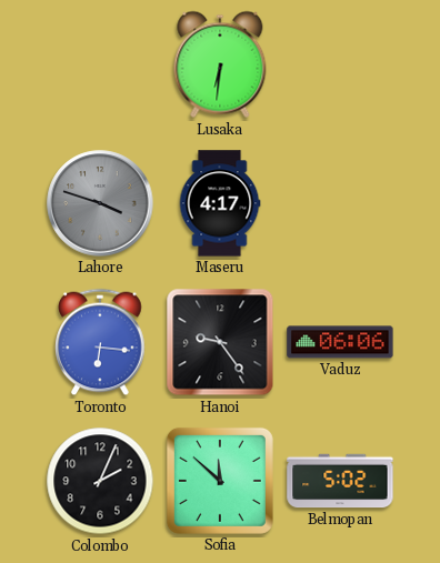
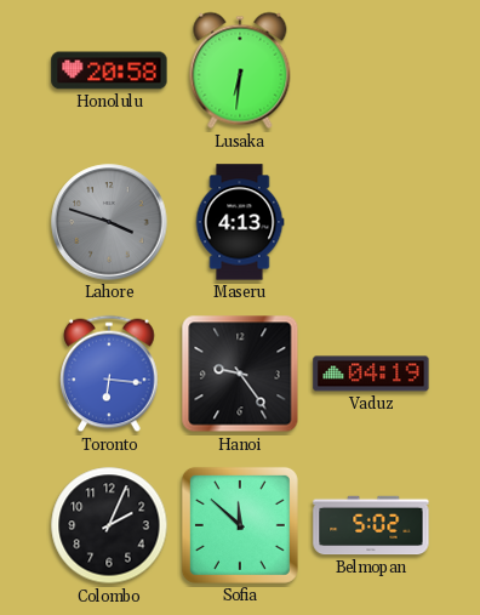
Honolulu: none -> 20:58 (109, 70)
Maseru: 4:17 -> 4:13 (240, 222)
Vaduz: 06:06 -> 04:19 (371, 374)
